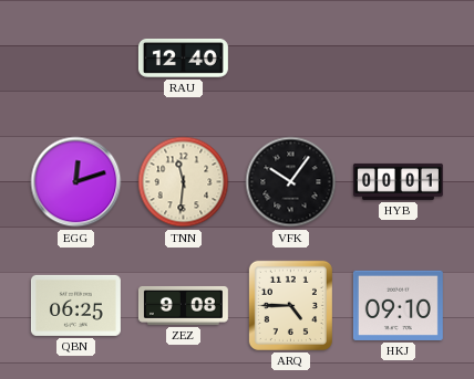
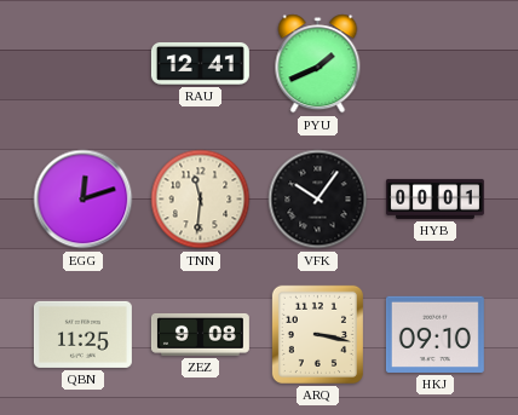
RAU: 12:40 -> 12:41 (200, 63)
PYU: none -> 1:41 (318, 64)
QBN: 06:25 -> 11:25 (82, 334)
ARQ: 4:45 -> 3:17 (317, 334)
